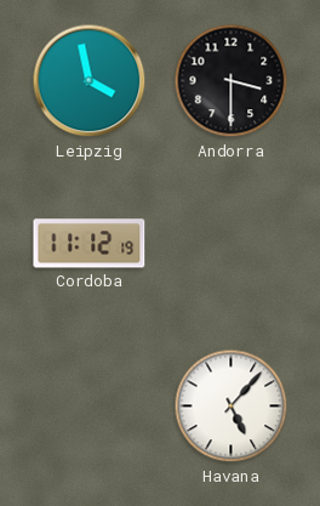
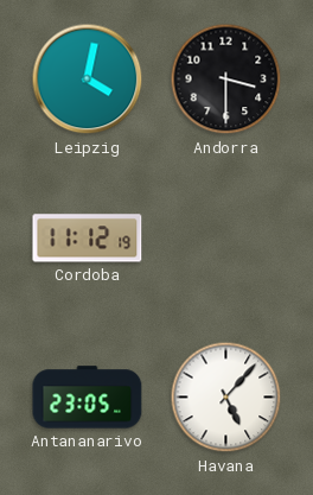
Leipzig: 3:58 -> 4:02 (88, 80)
Antananarivo: none -> 23:05 (88, 398)
